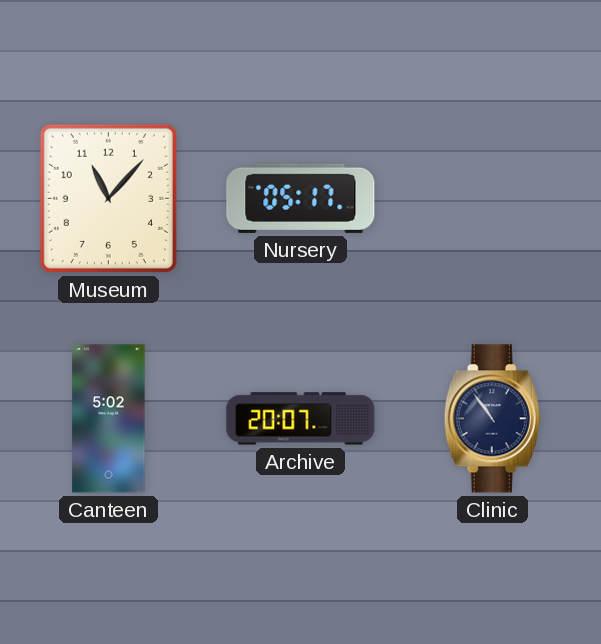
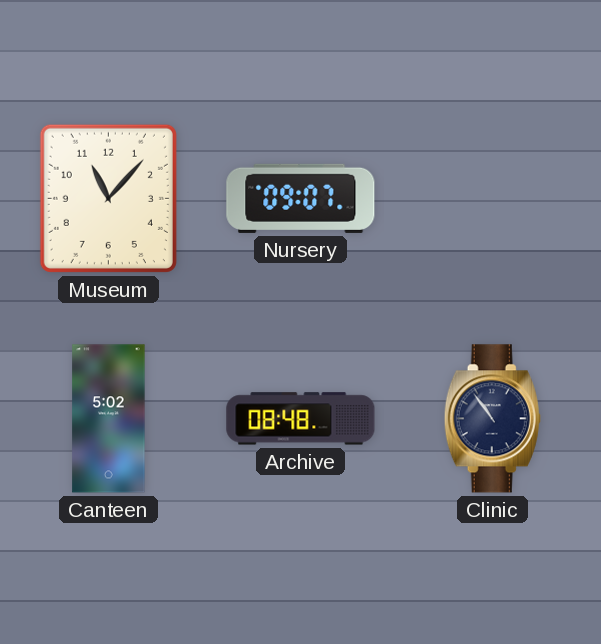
Nursery: 05:17 -> 09:07 (301, 198)
Archive: 20:07 -> 08:48 (301, 419)
